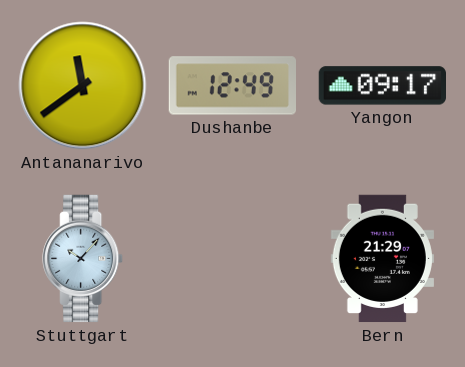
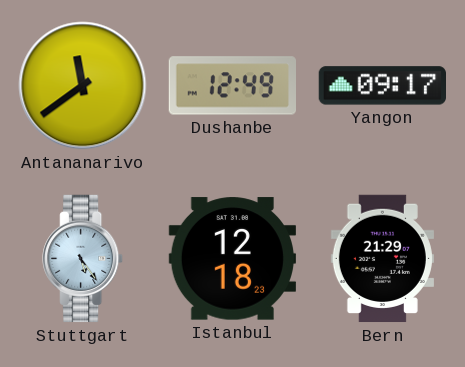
Stuttgart: 10:07 -> 5:24 (83, 259)
Istanbul: none -> 12:18 (232, 259)
